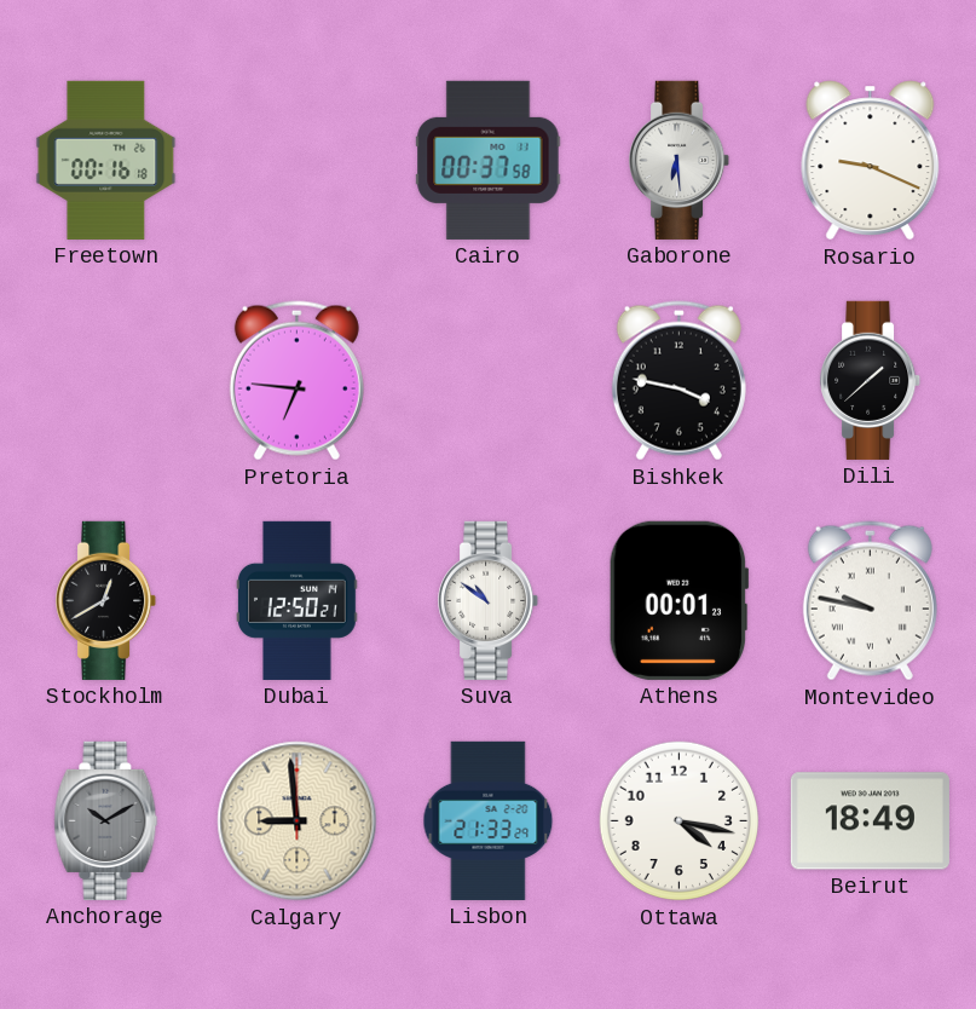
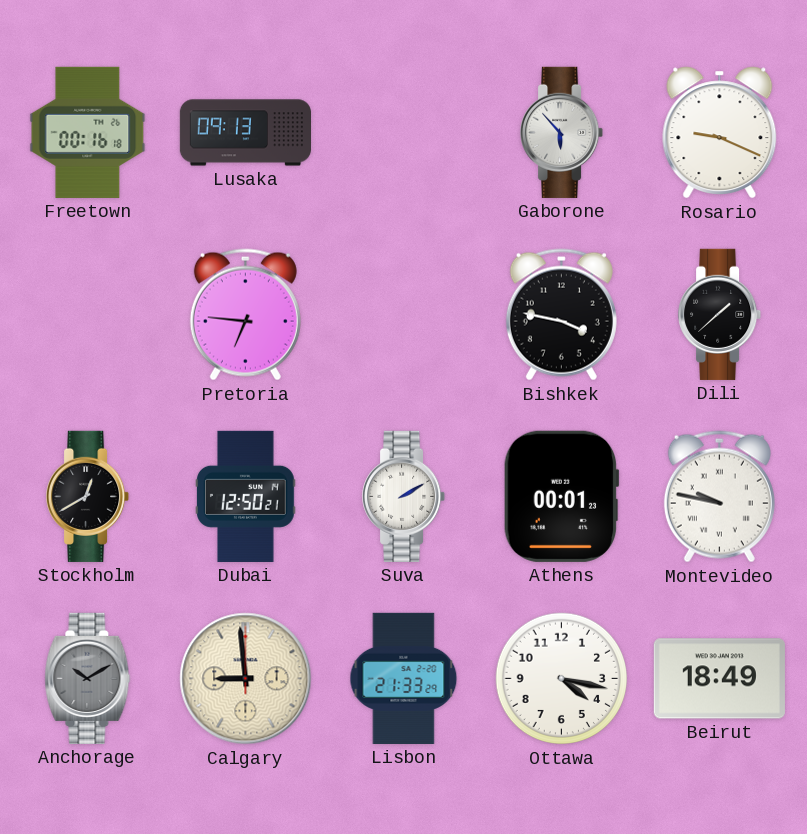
Lusaka: none -> 09:13 (245, 133)
Cairo: 00:37 -> none (489, 160)
Gaborone: 6:29 -> 5:53 (562, 132)
Suva: 10:51 -> 2:10 (404, 496)
